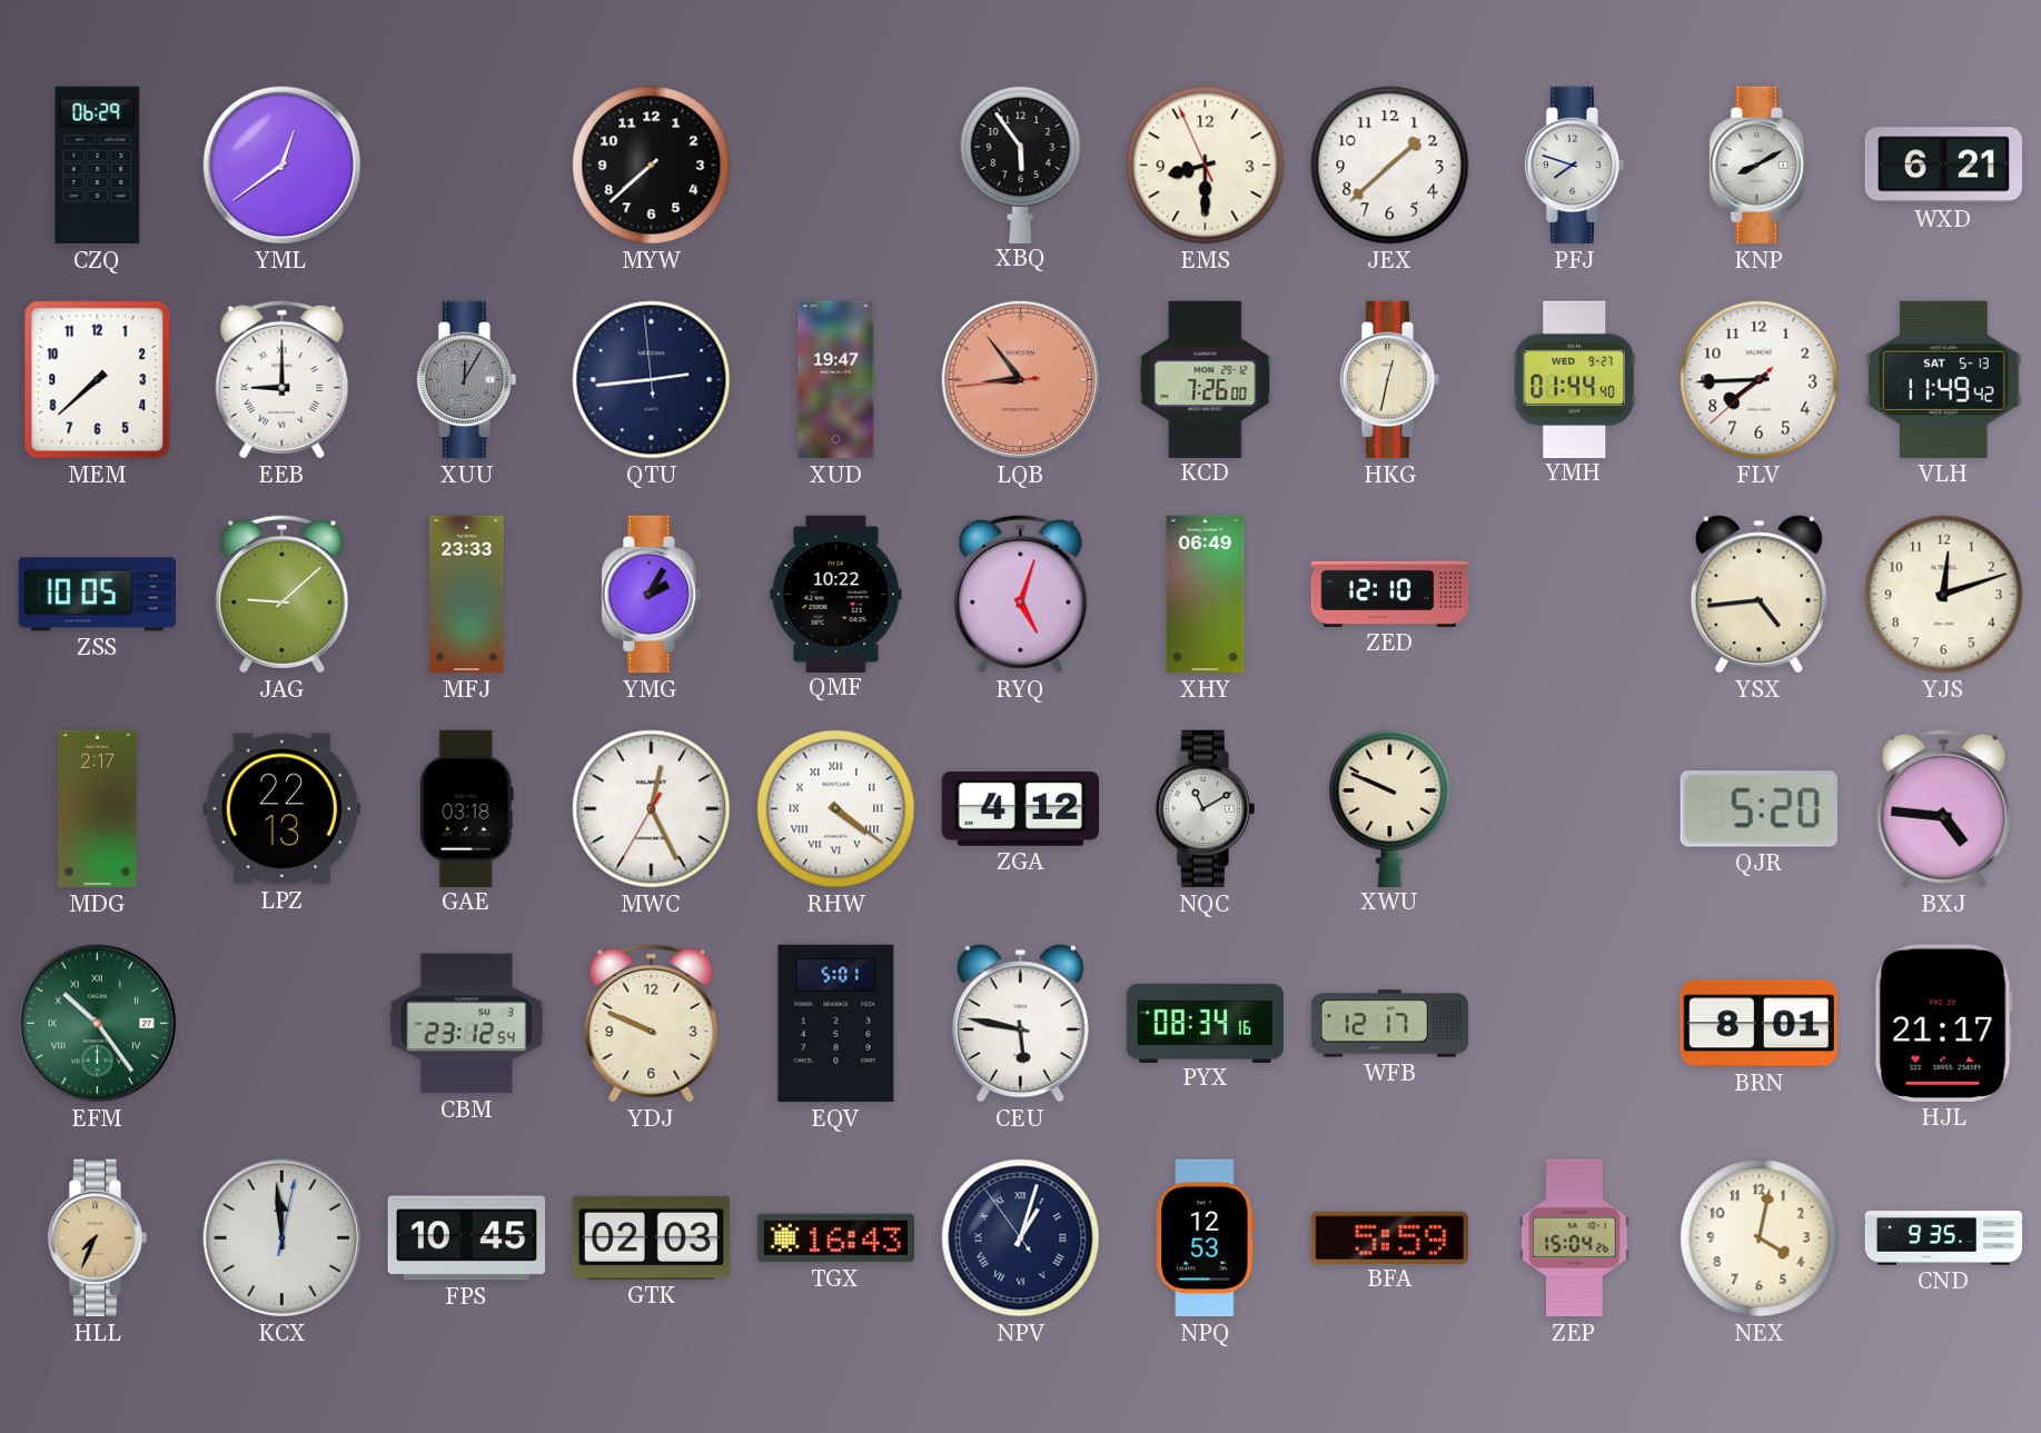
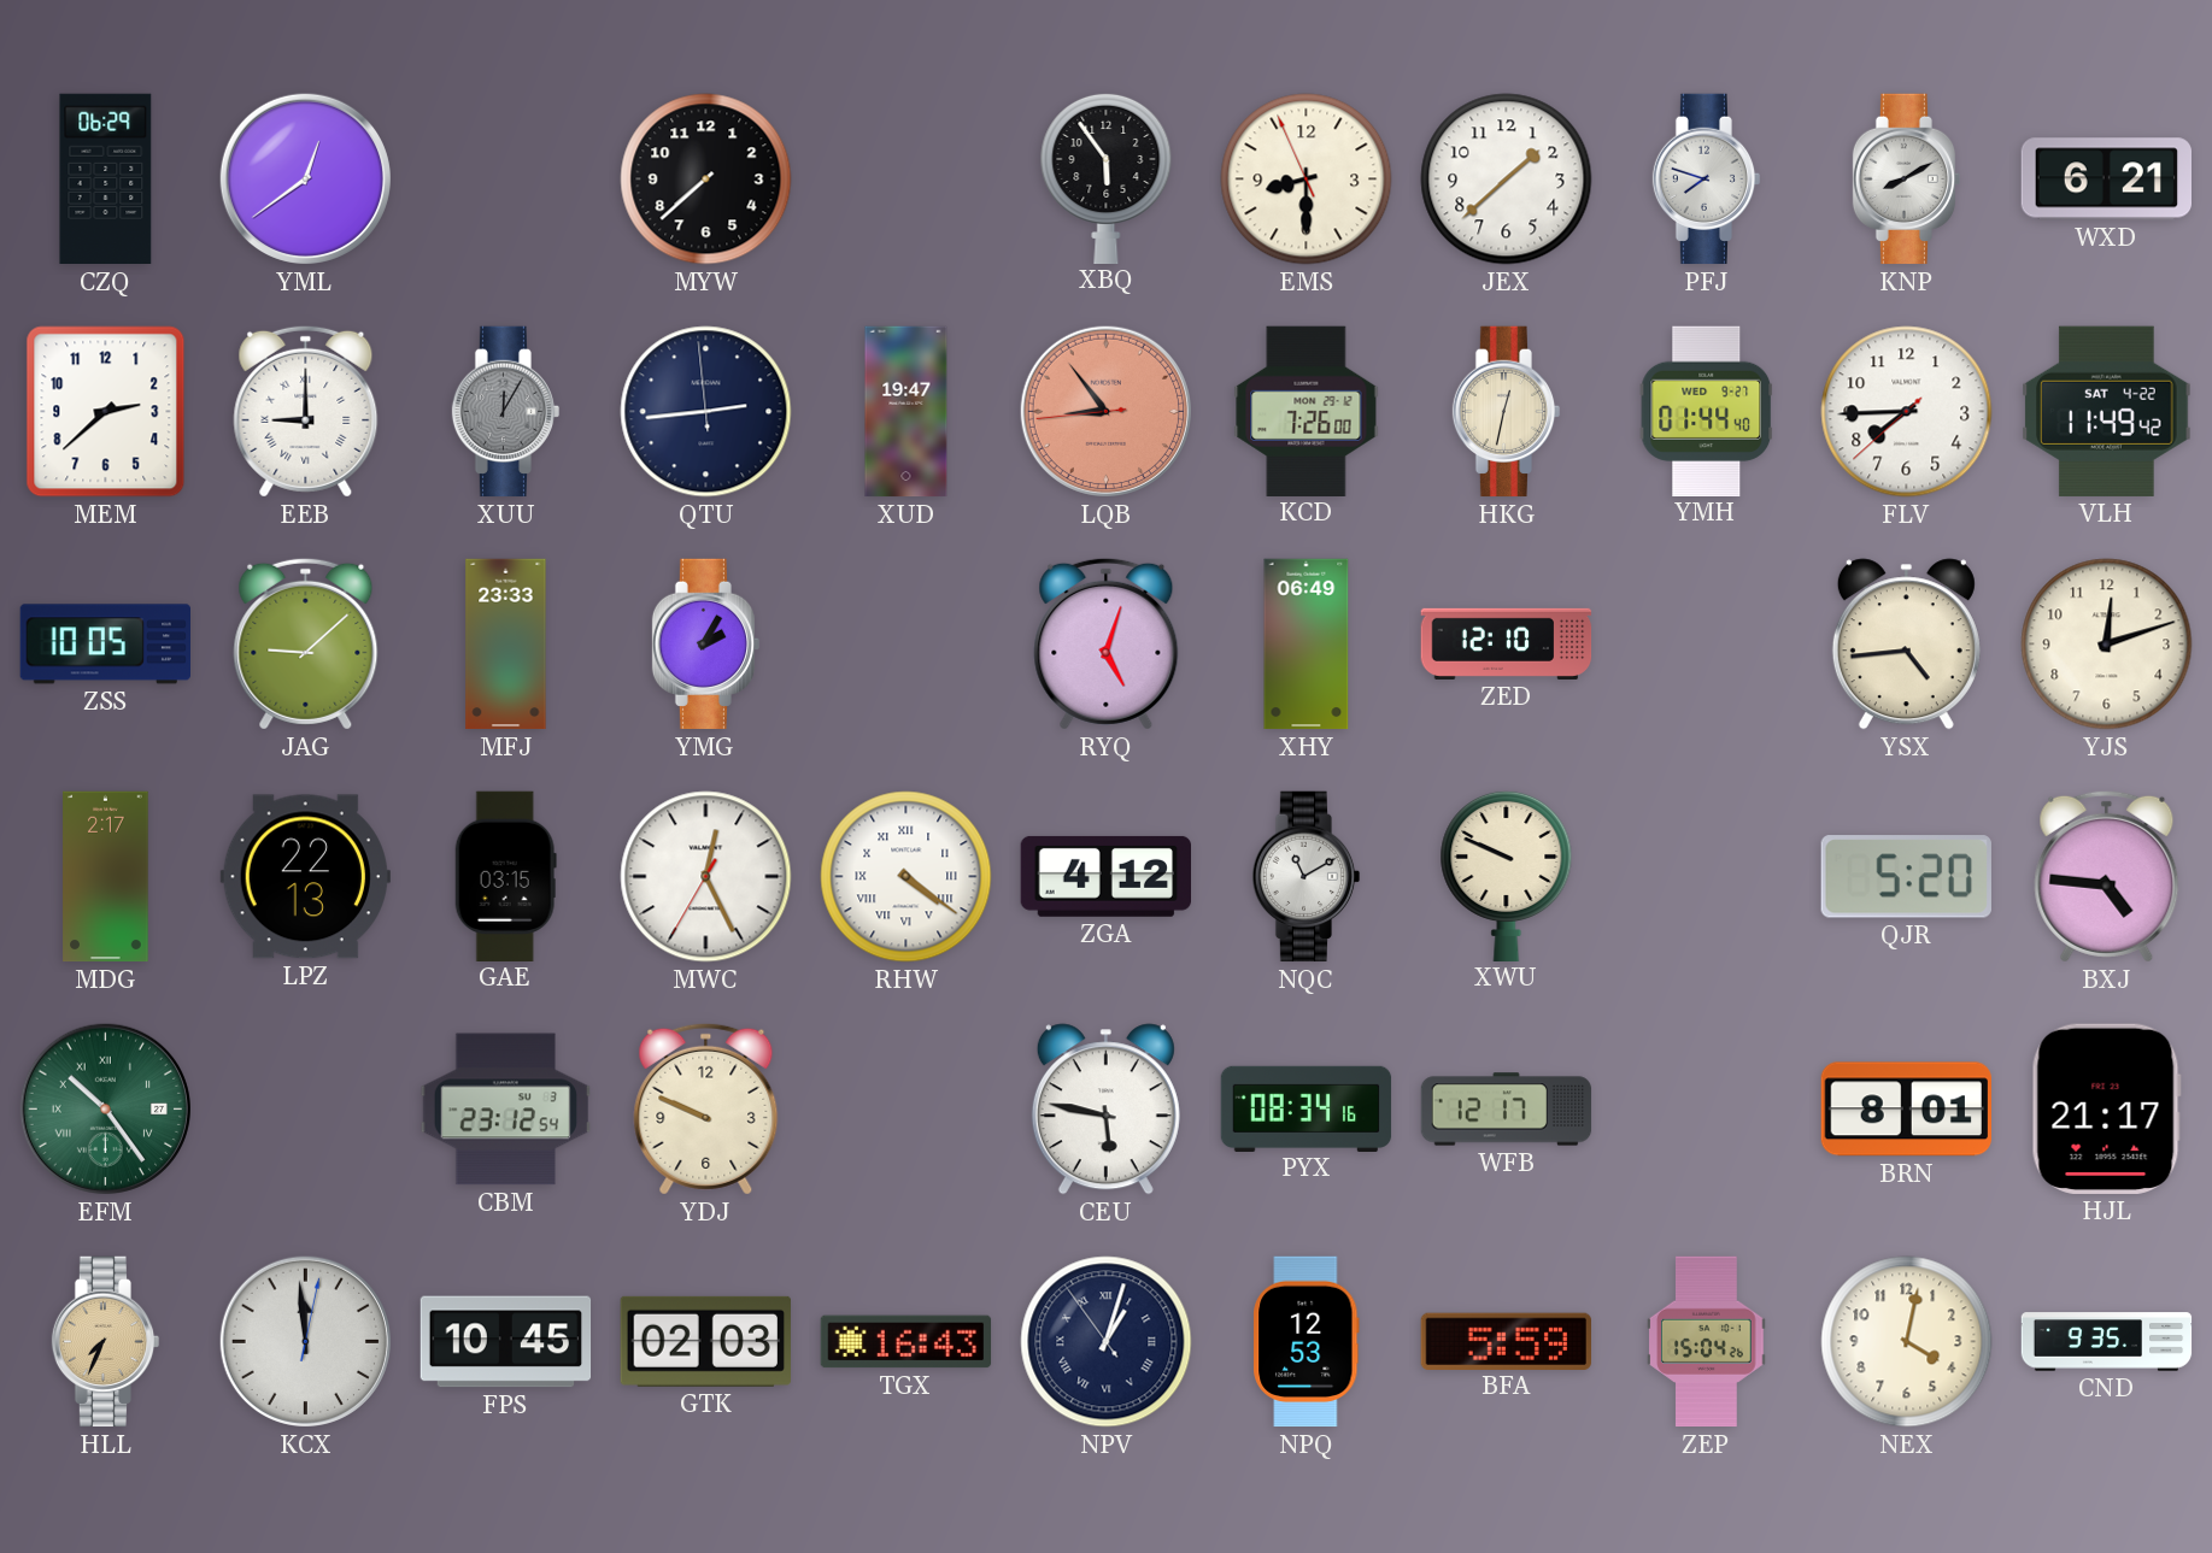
MEM: 7:38 -> 2:38 (106, 412)
VLH date: SAT 5-13 -> SAT 4-22 (2107, 411)
QMF: 10:22 -> none (836, 594)
GAE: 03:18 -> 03:15 (505, 876)
EQV: 5:01 -> none (836, 1024)
